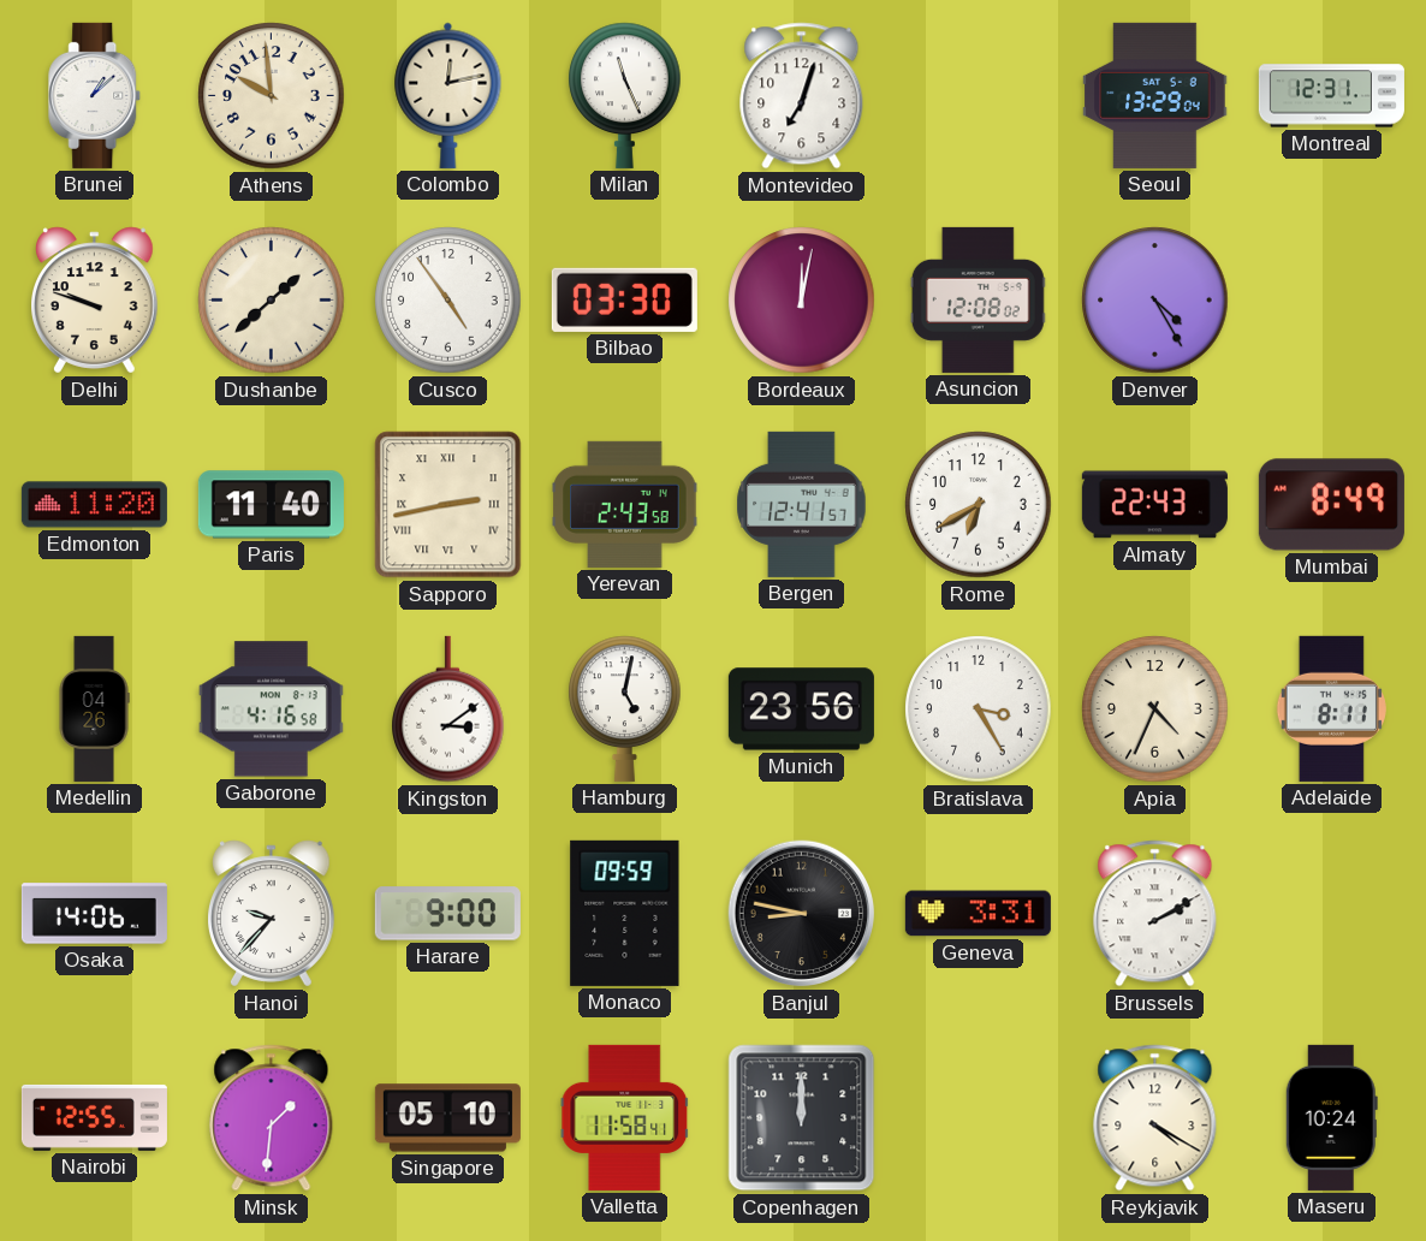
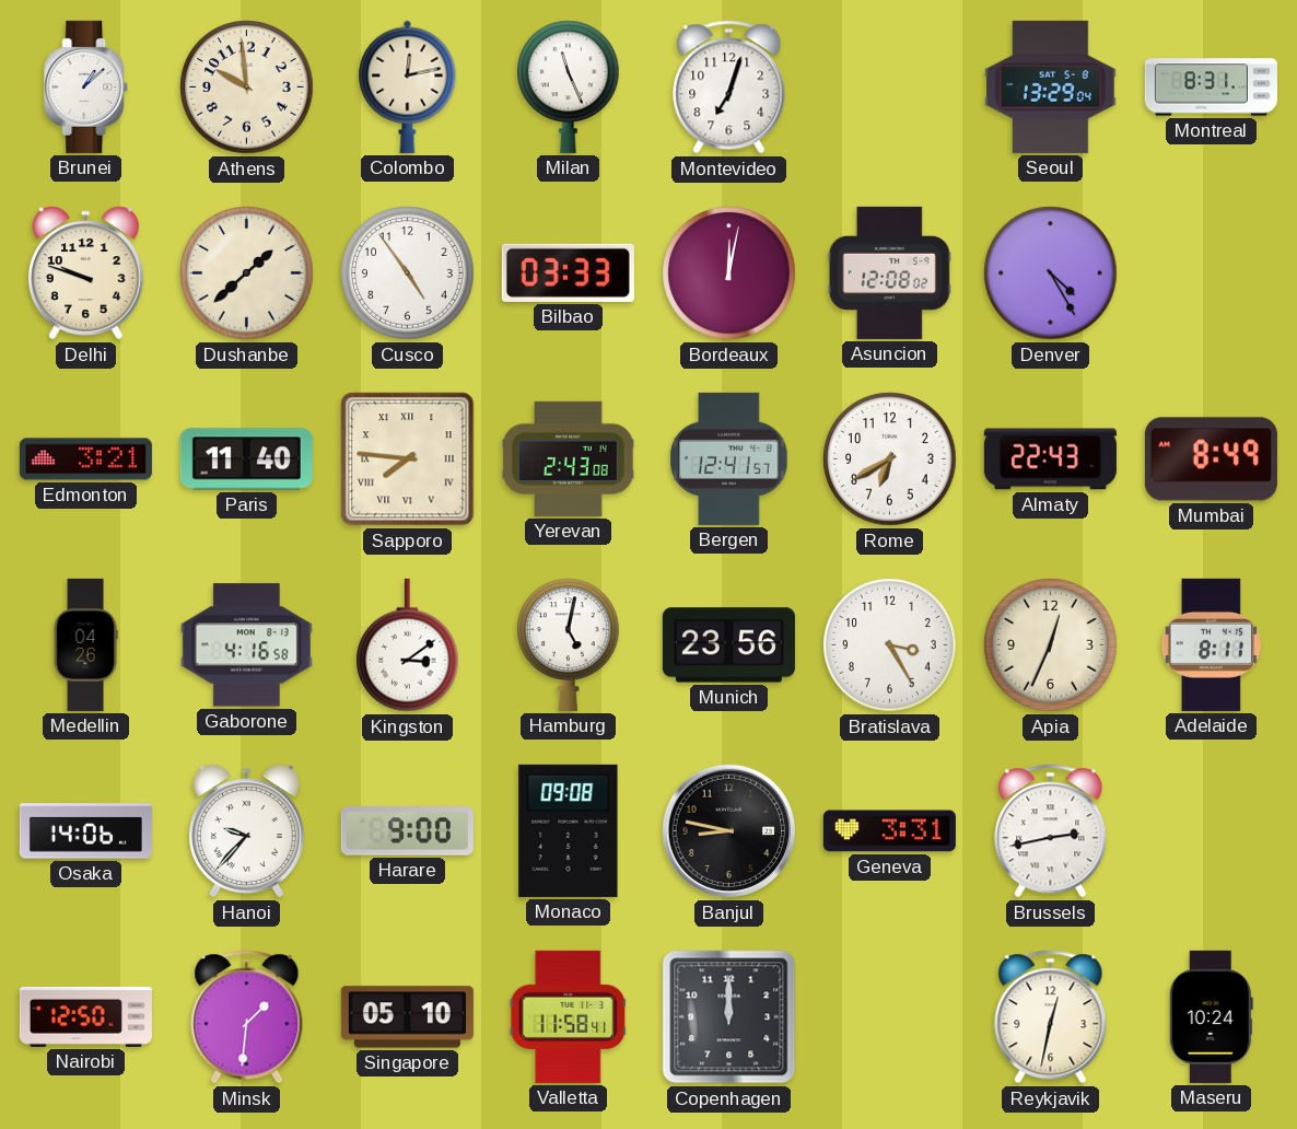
Montreal: 12:31 -> 8:31 (1211, 88)
Bilbao: 03:30 -> 03:33 (568, 272)
Edmonton: 11:20 -> 3:21 (85, 459)
Sapporo: 2:43 -> 7:46 (408, 459)
Yerevan: 2:43:58 -> 2:43:08 (569, 458)
Apia: 4:34 -> 12:34 (1051, 645)
Monaco: 09:59 -> 09:08 (569, 830)
Brussels: 2:10 -> 2:43 (1051, 831)
Nairobi: 12:55 -> 12:50 (85, 1016)
Reykjavik: 4:20 -> 12:32 (1051, 1017)
